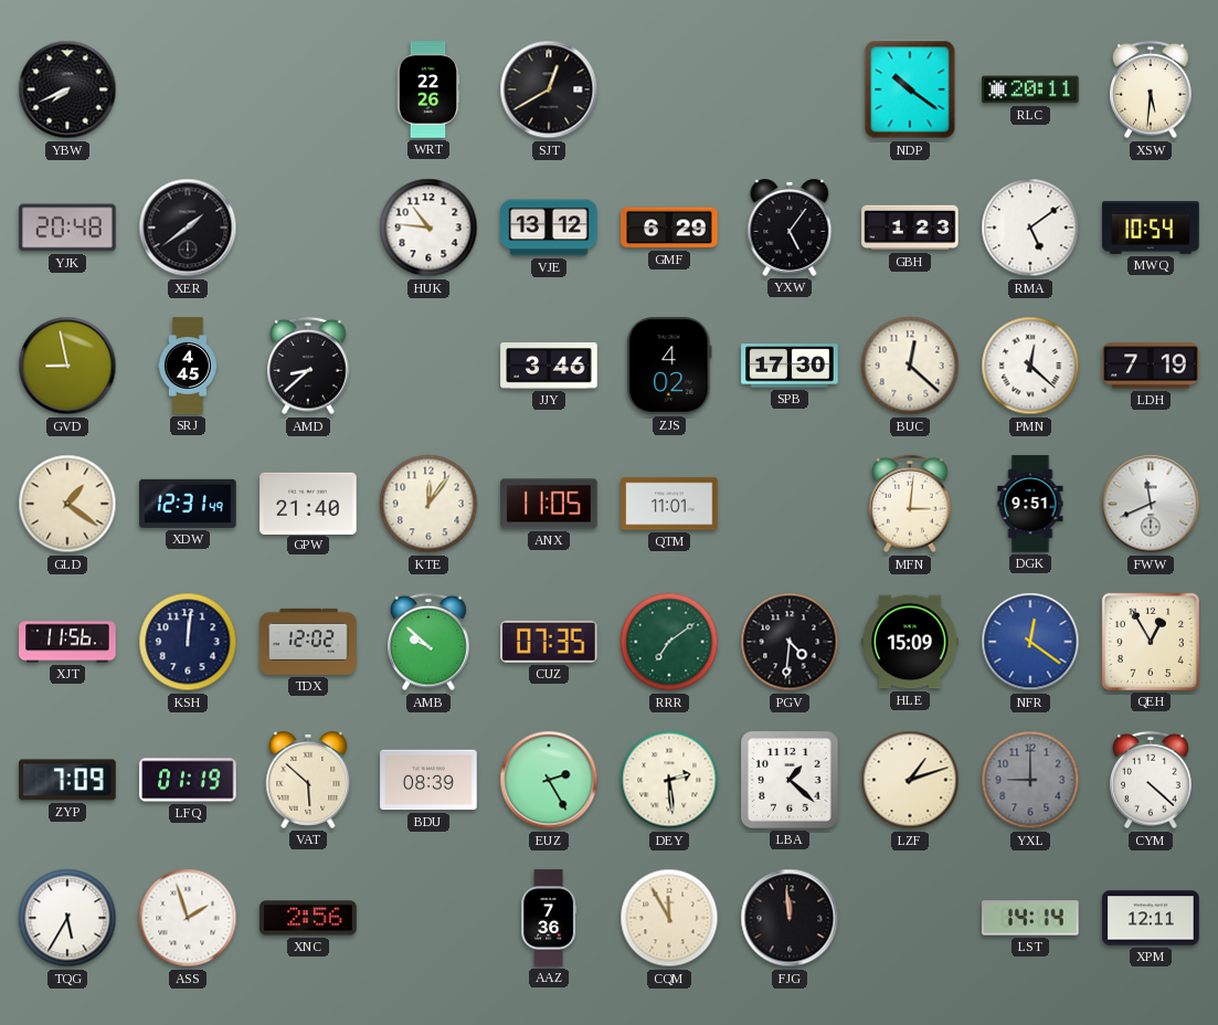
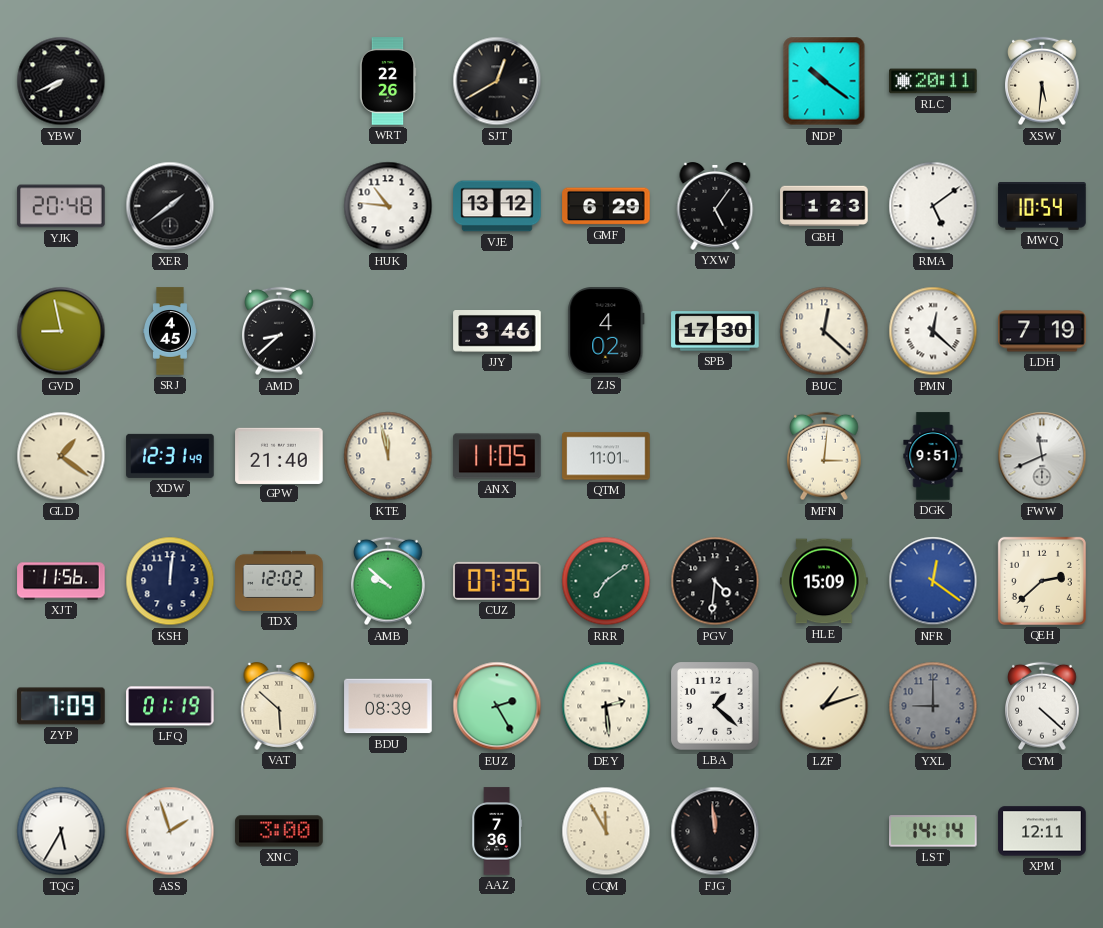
KTE: 12:06 -> 11:58 (388, 456)
QEH: 12:55 -> 2:38 (1042, 581)
XNC: 2:56 -> 3:00 (279, 831)
